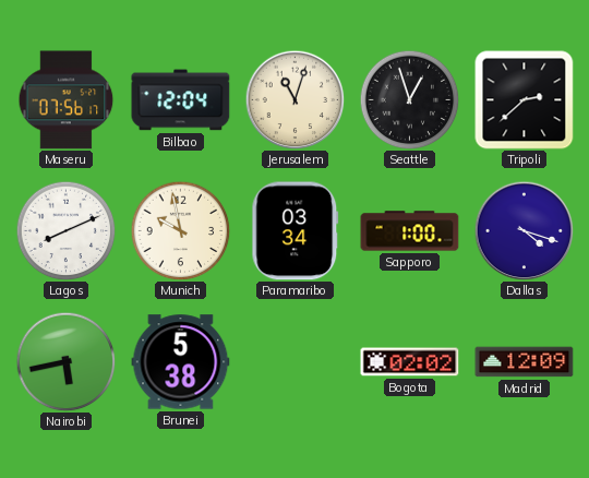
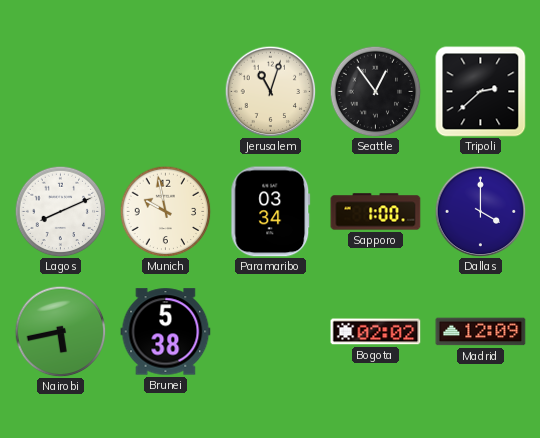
Maseru: 07:56 -> none (67, 100)
Bilbao: 12:04 -> none (181, 100)
Seattle: 12:57 -> 12:54 (375, 91)
Dallas: 4:18 -> 4:00 (480, 211)
